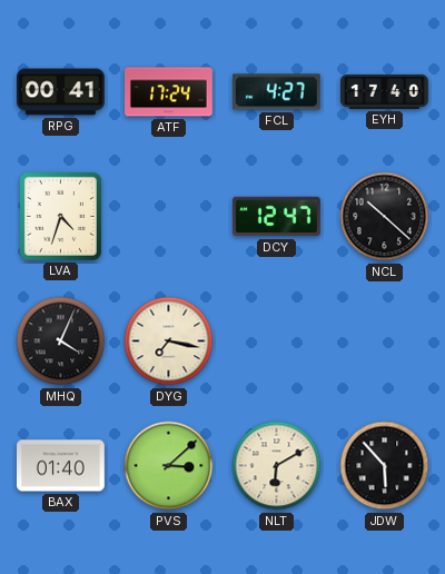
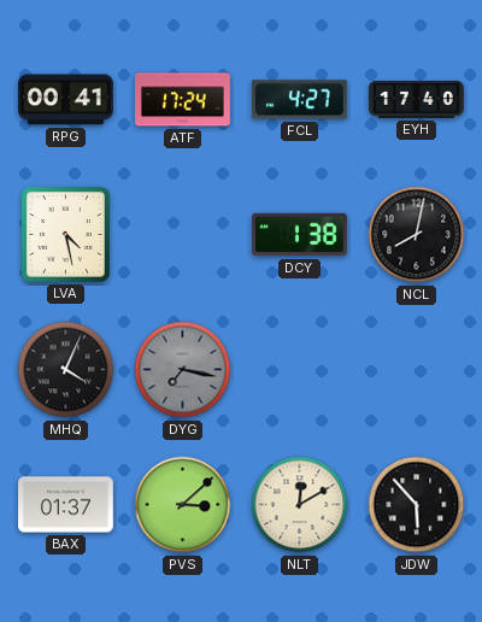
LVA: 4:33 -> 4:28 (65, 234)
DCY: 12:47 -> 1:38 (300, 235)
NCL: 10:22 -> 8:02 (417, 235)
DYG dial: cream -> grey (183, 370)
BAX: 01:40 -> 01:37 (66, 505)
NLT: 6:10 -> 12:10 (300, 505)
